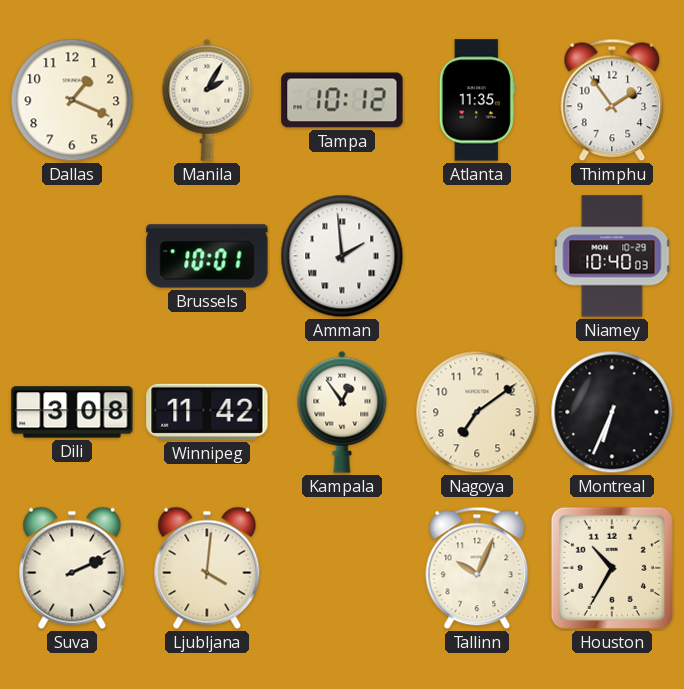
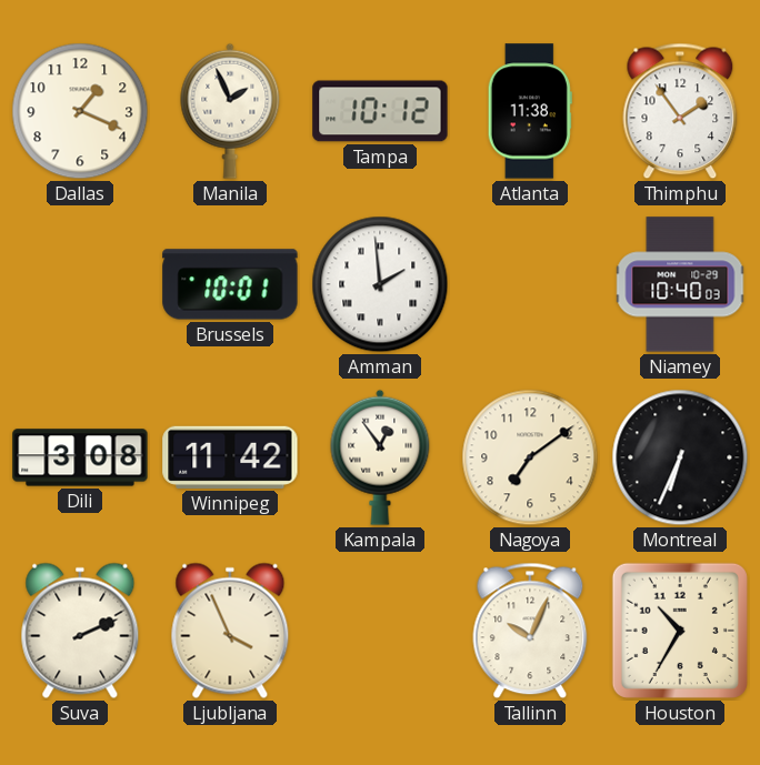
Manila: 2:05 -> 1:56 (230, 111)
Atlanta: 11:35 -> 11:38 (530, 111)
Ljubljana: 4:01 -> 3:56 (230, 631)
